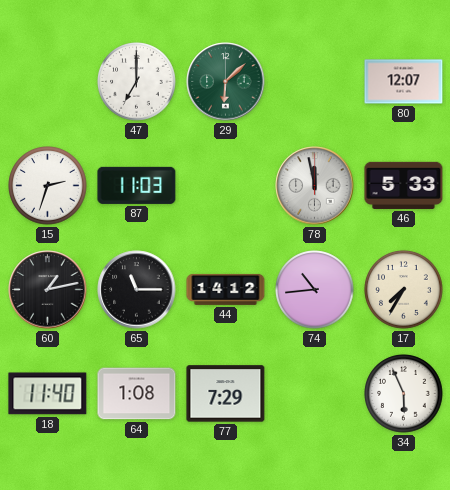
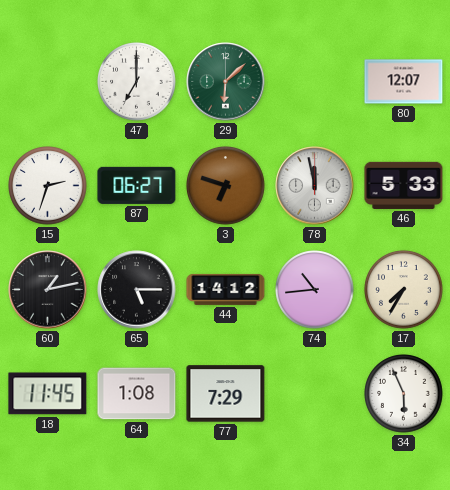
87: 11:03 -> 06:27 (137, 185)
3: none -> 6:48 (226, 186)
65: 11:15 -> 5:15 (137, 290)
18: 11:40 -> 11:45 (48, 394)
